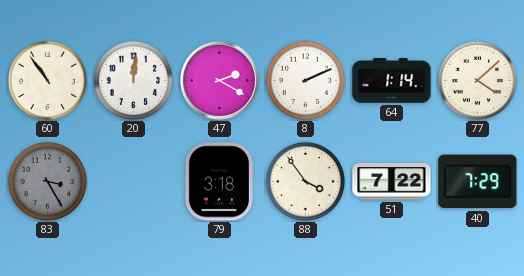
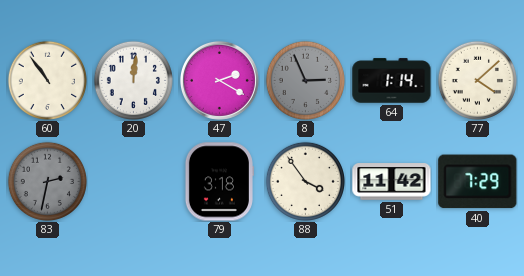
8: 2:11 -> 2:56 (305, 80)
8 dial: white -> grey (305, 80)
83: 3:25 -> 2:32 (47, 181)
51: 7:22 -> 11:42 (392, 182)
